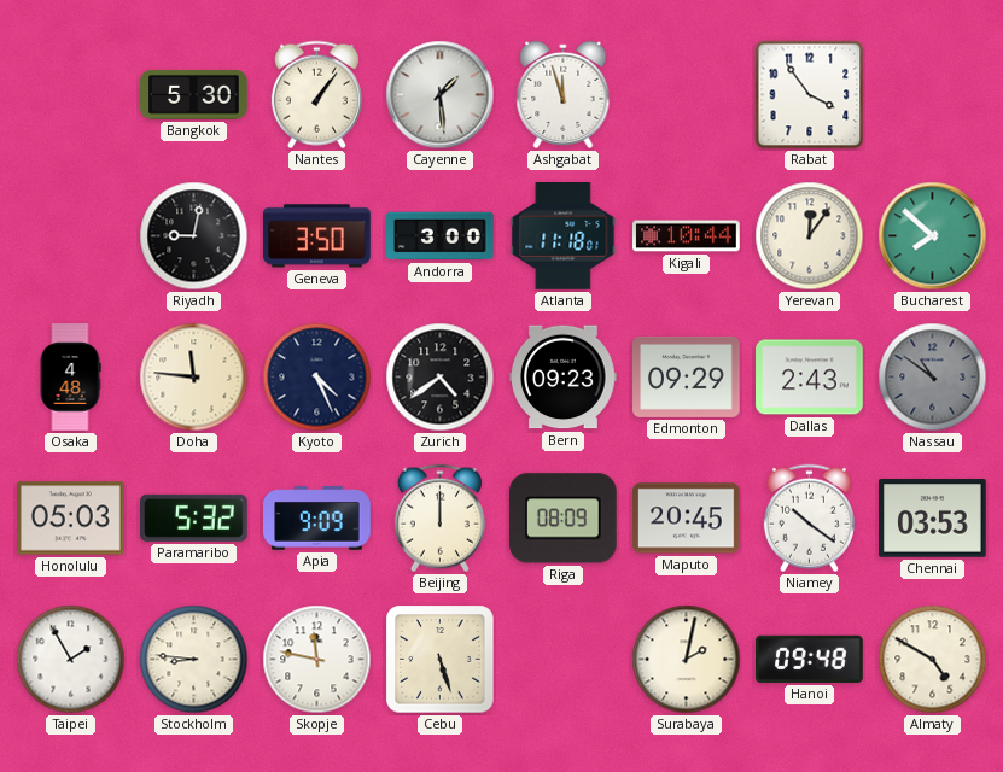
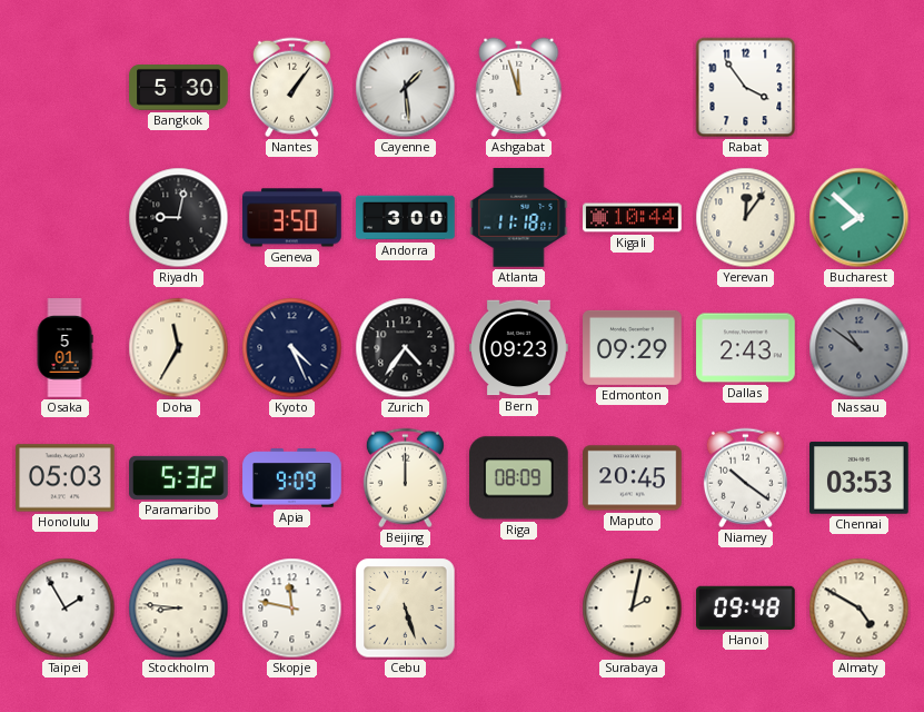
Osaka: 4:48 -> 5:01 (64, 348)
Doha: 11:46 -> 11:35 (179, 348)
Zurich: 4:39 -> 4:36 (406, 348)
